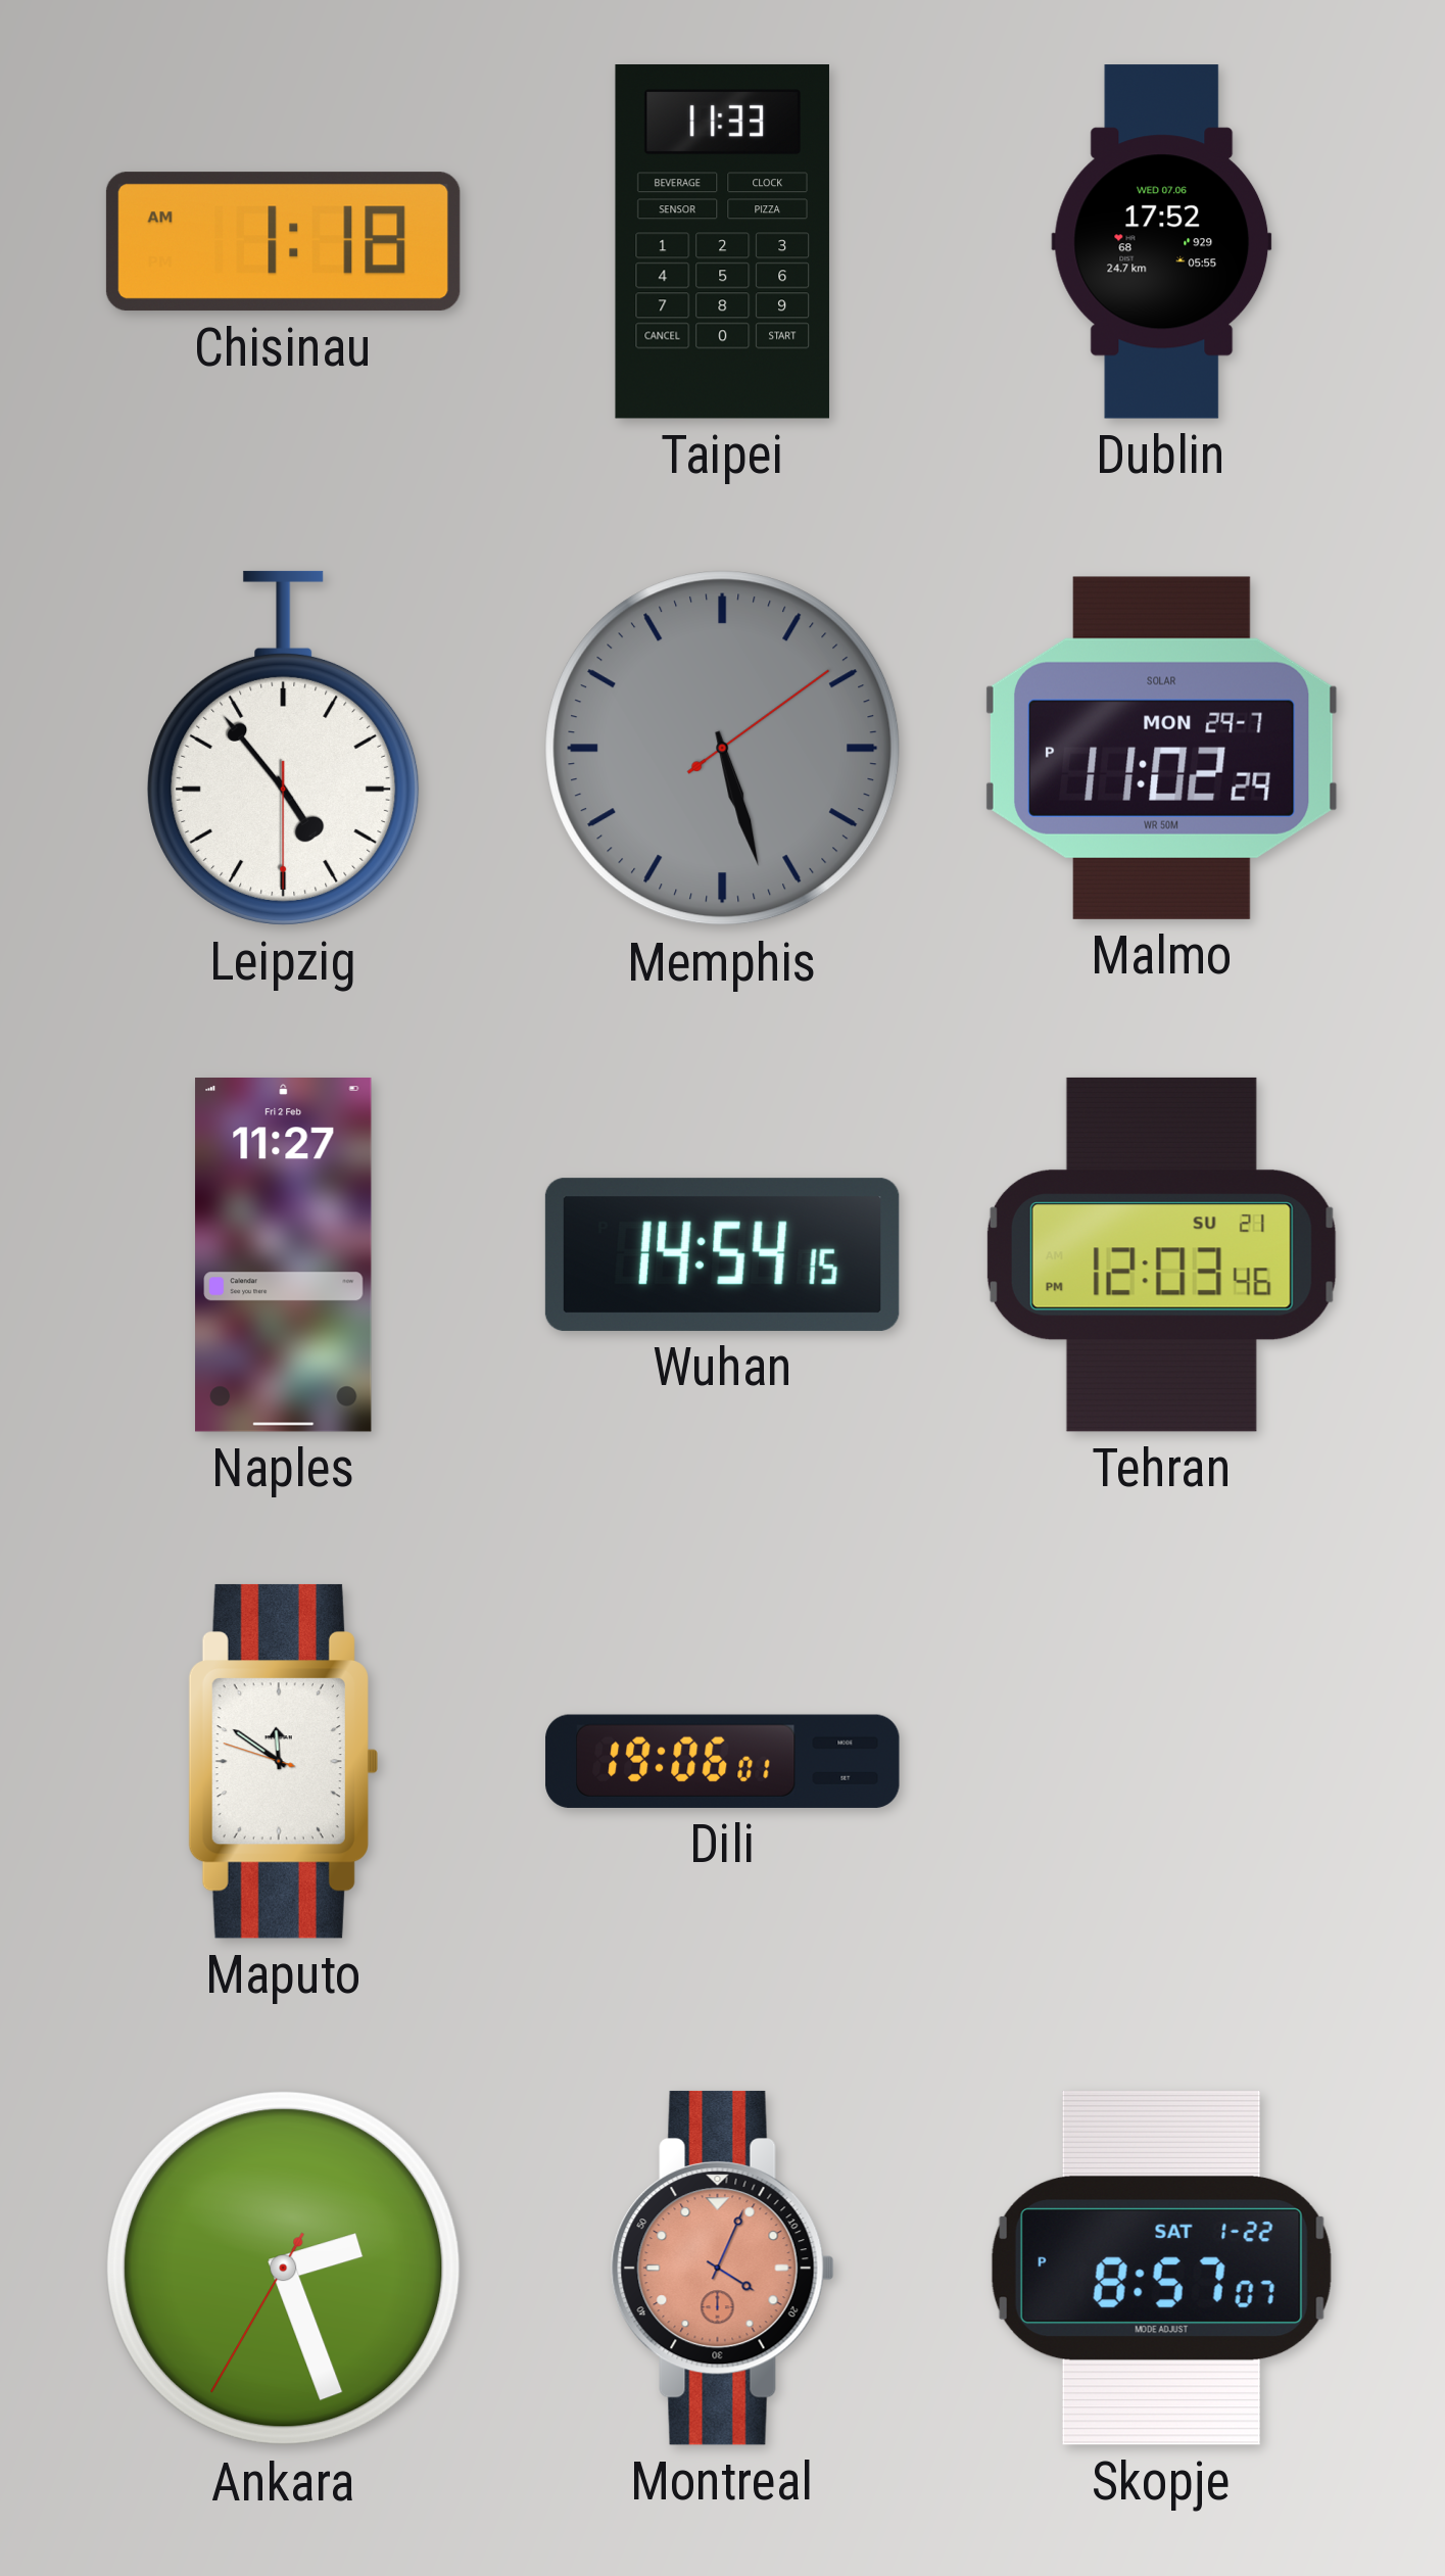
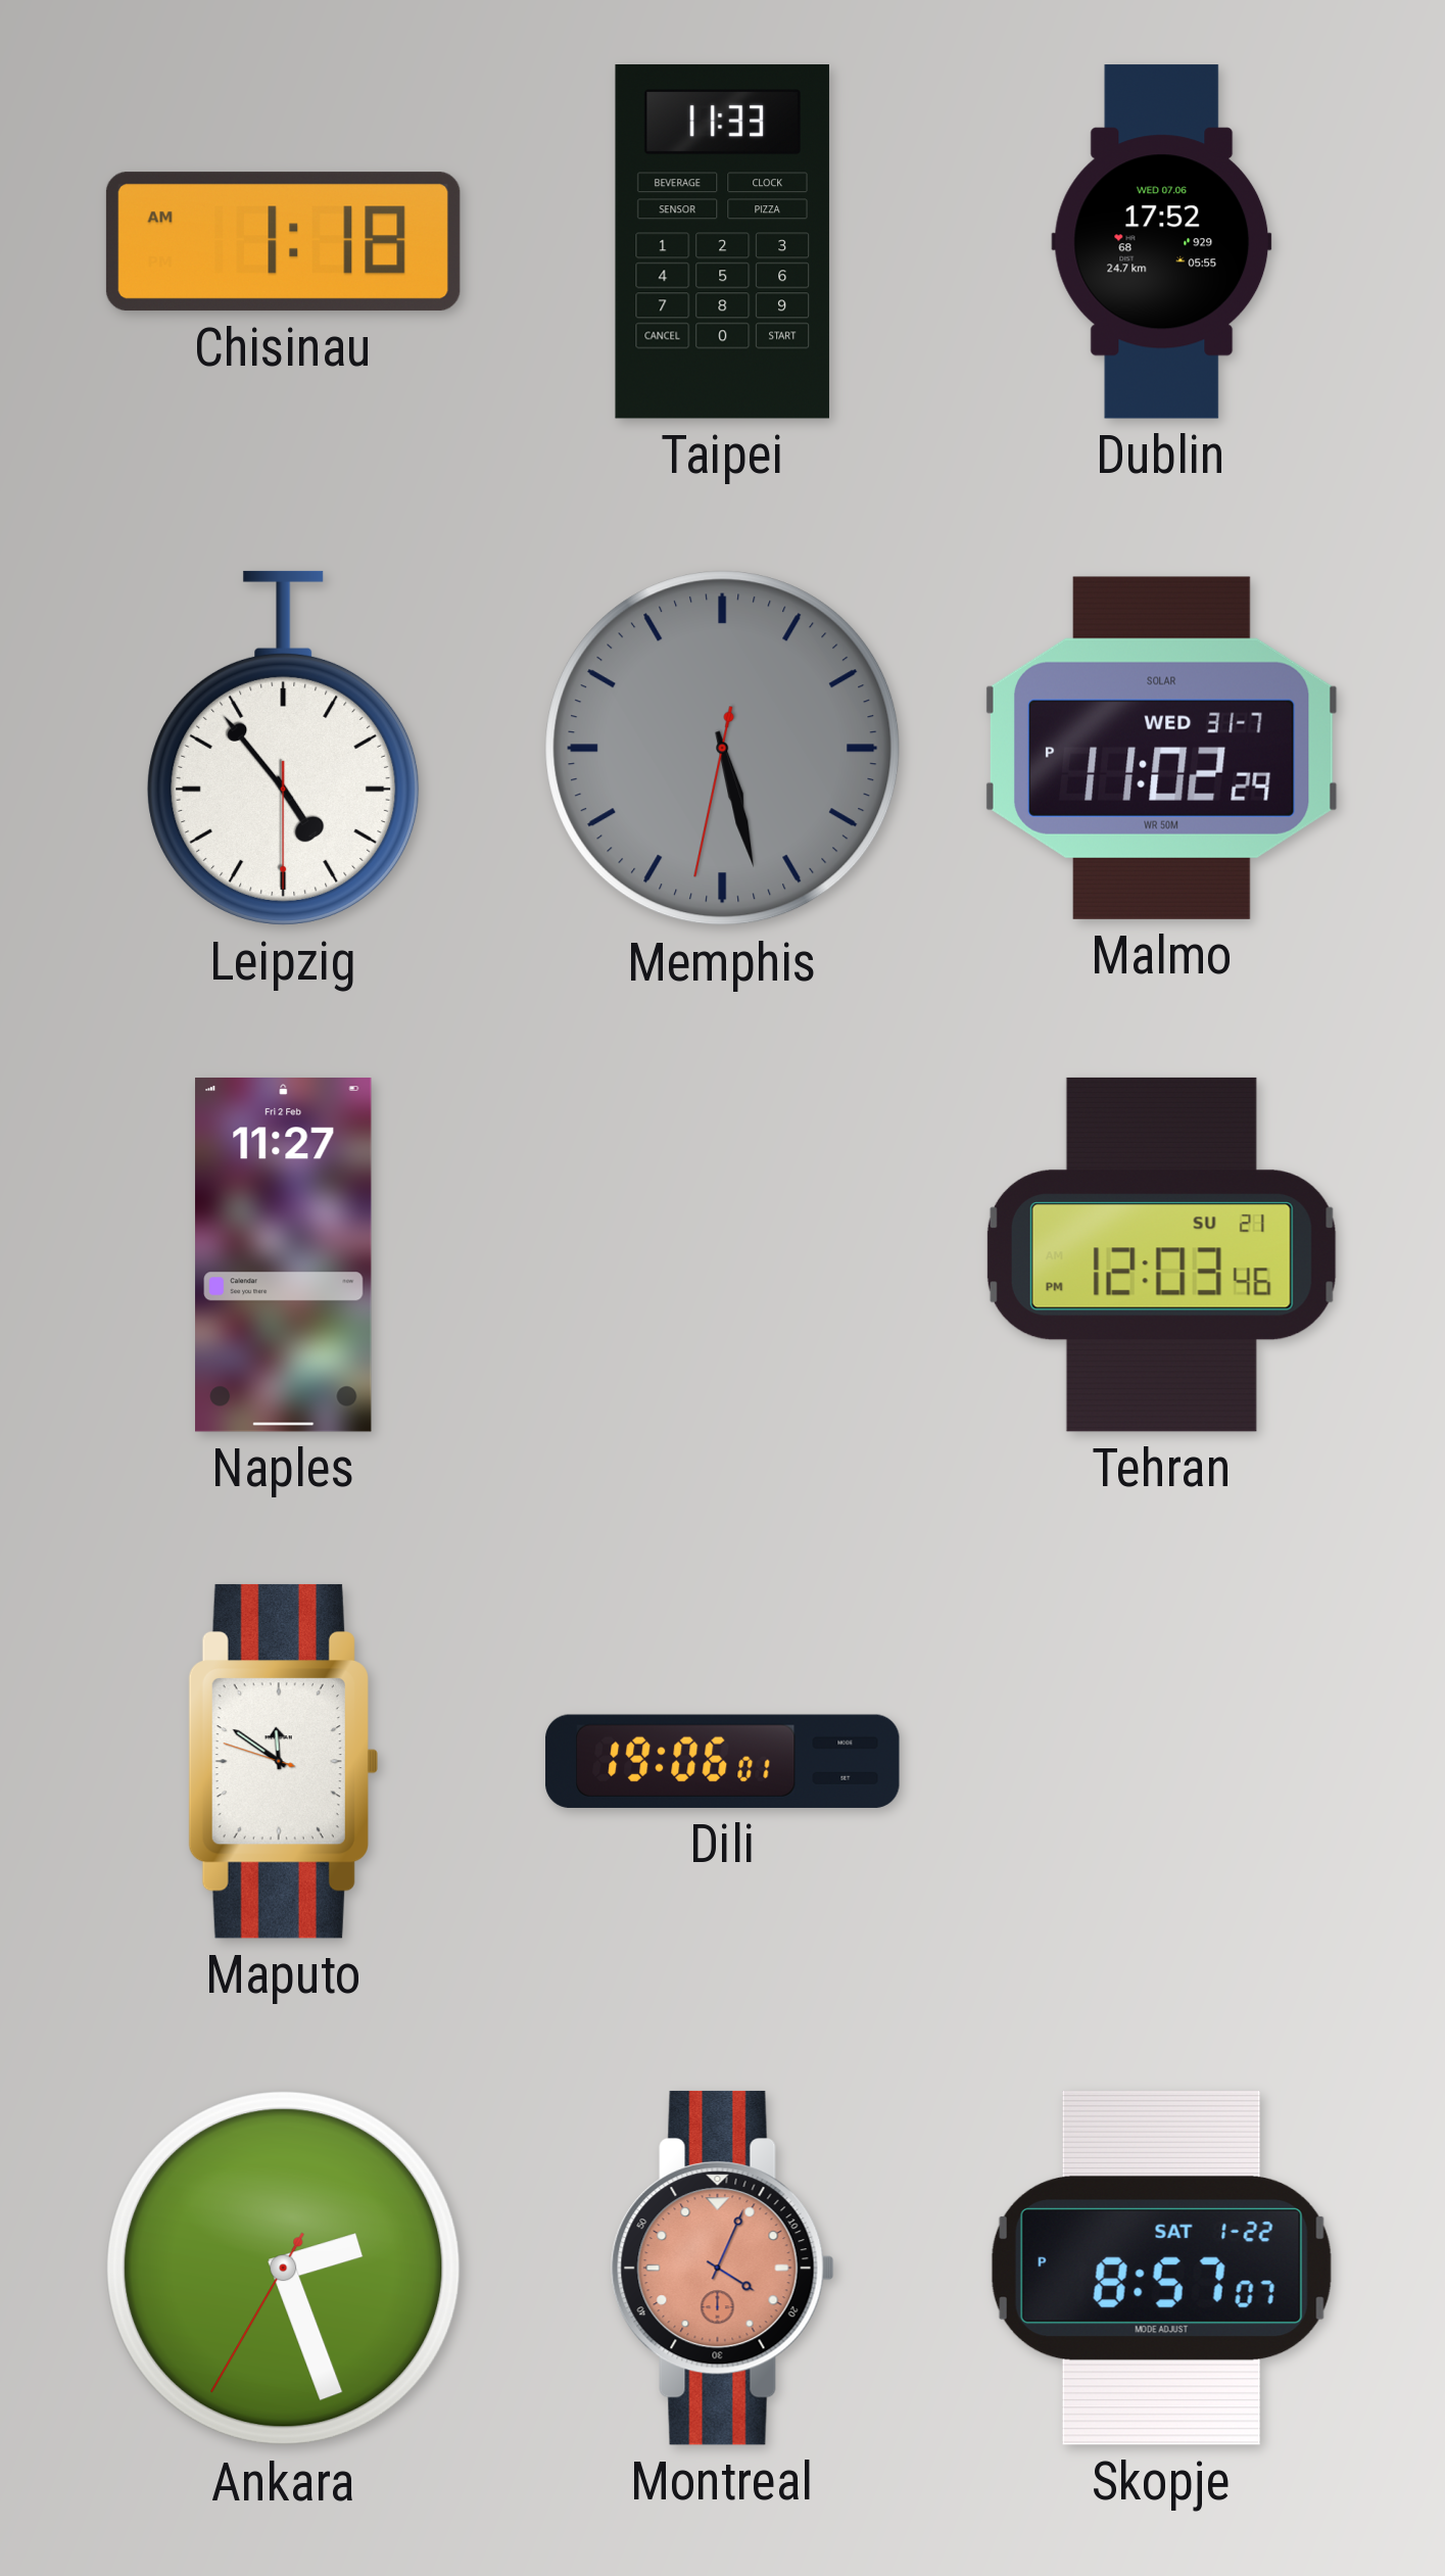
Memphis: 5:27:09 -> 5:27:32 (723, 749)
Malmo date: MON 29-7 -> WED 31-7 (1161, 748)
Wuhan: 14:54 -> none (722, 1254)
